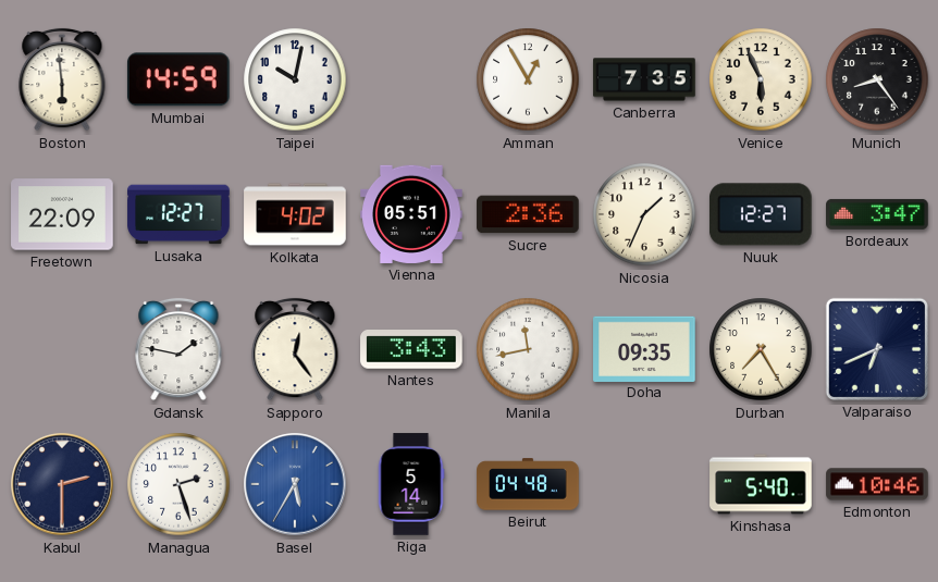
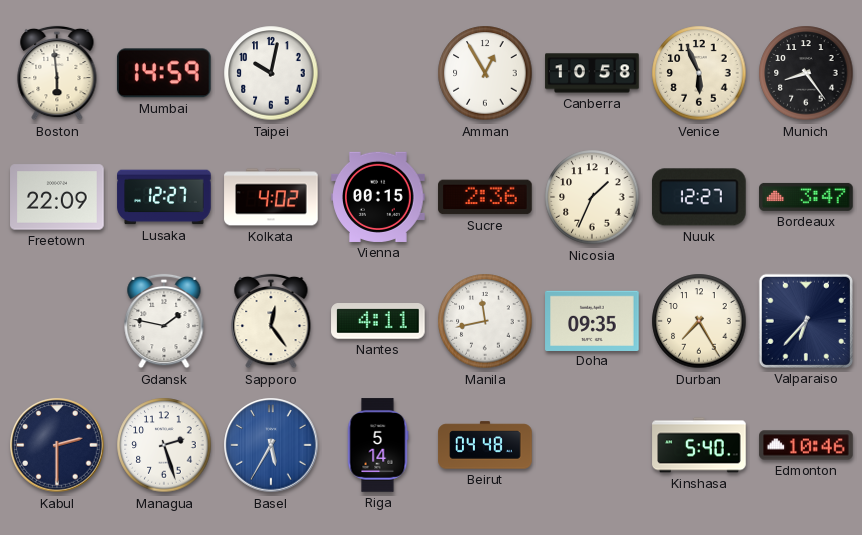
Canberra: 7:35 -> 10:58 (592, 73)
Vienna: 05:51 -> 00:15 (378, 197)
Nantes: 3:43 -> 4:11 (378, 322)
Valparaiso: 6:41 -> 6:37 (806, 321)
